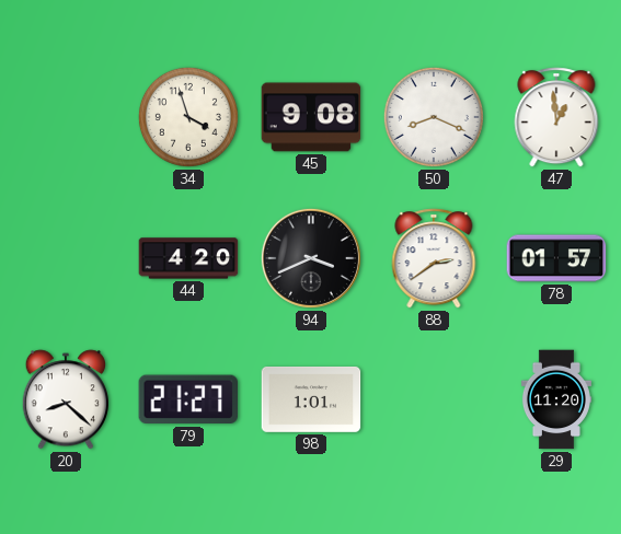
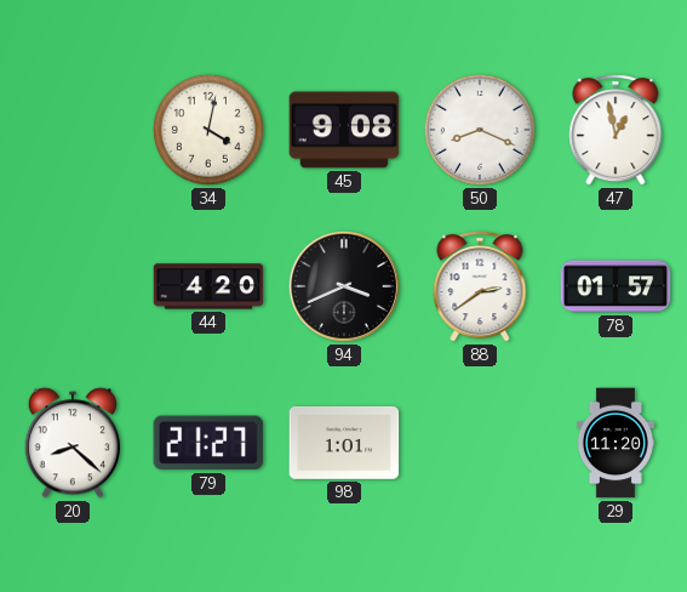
34: 3:57 -> 4:02 (208, 130)
47: 12:59 -> 12:58 (616, 130)
